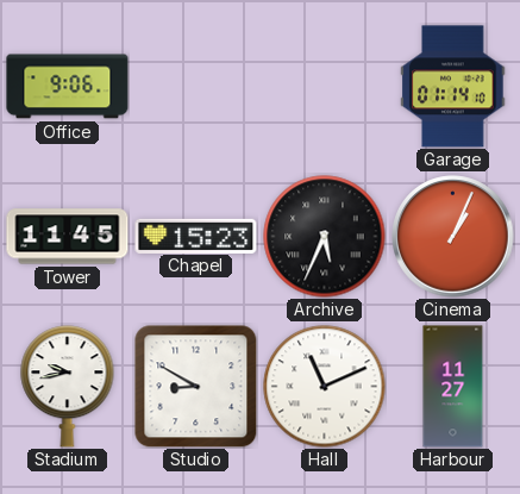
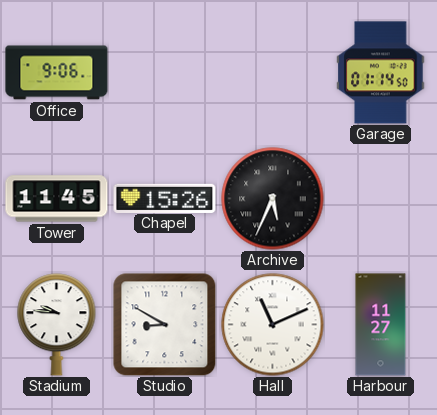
Garage: 01:14:10 -> 01:14:50 (381, 73)
Chapel: 15:23 -> 15:26 (165, 198)
Cinema: 1:04 -> none (453, 237)
Stadium: 9:43 -> 9:46 (57, 325)
